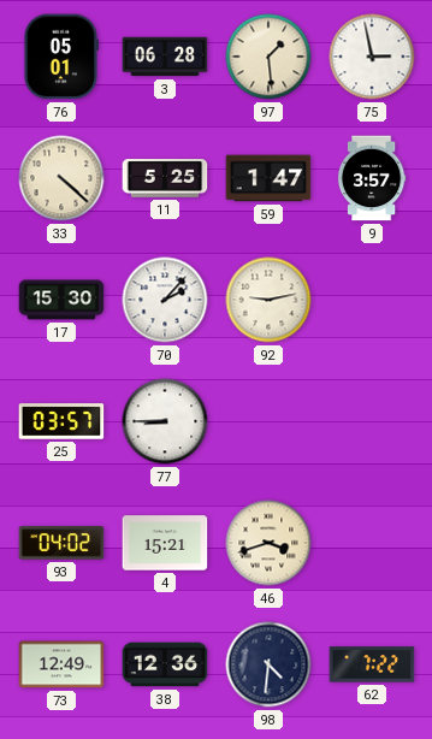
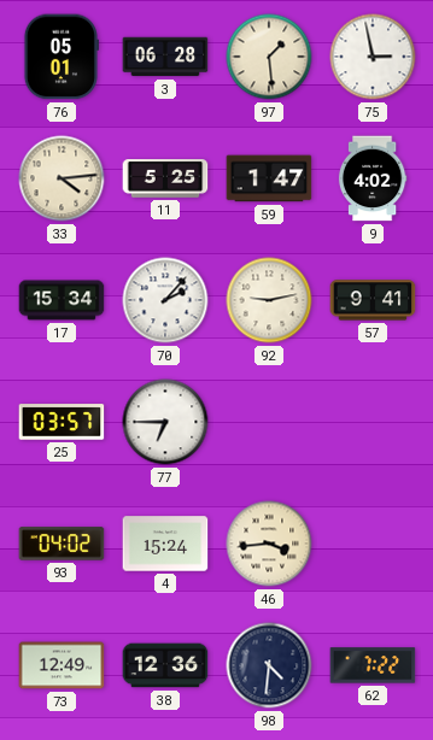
33: 4:22 -> 4:14 (62, 178)
9: 3:57 -> 4:02 (373, 178)
17: 15:30 -> 15:34 (62, 300)
57: none -> 9:41 (373, 300)
77: 8:45 -> 6:45 (165, 422)
4: 15:21 -> 15:24 (165, 544)
46: 3:42 -> 3:44 (269, 544)
